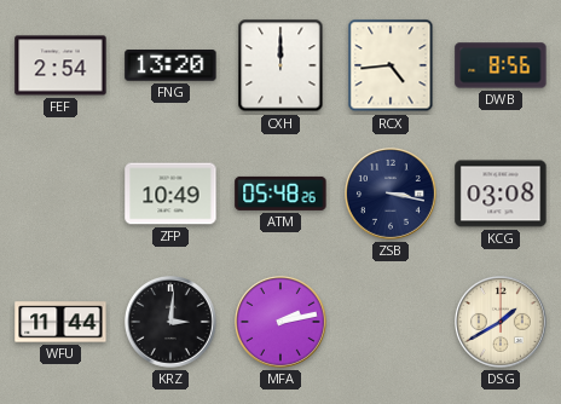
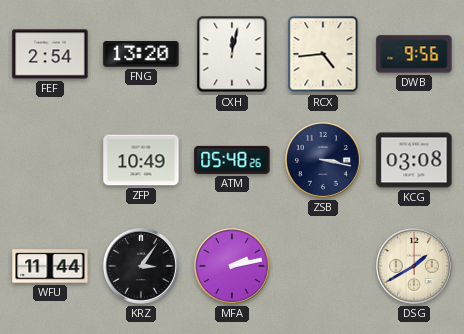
CXH: 12:00 -> 12:02 (232, 54)
DWB: 8:56 -> 9:56 (414, 54)
KRZ: 3:01 -> 3:06 (142, 267)
